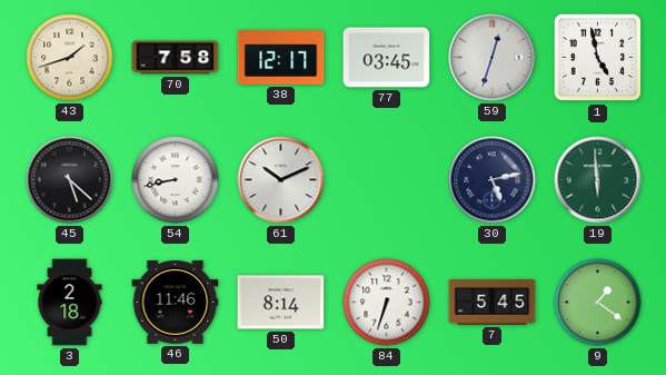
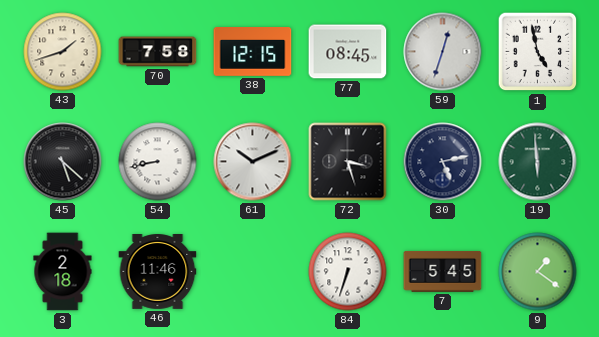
38: 12:17 -> 12:15 (253, 52)
77: 03:45 -> 08:45 (348, 52)
72: none -> 3:27 (348, 162)
50: 8:14 -> none (281, 303)
